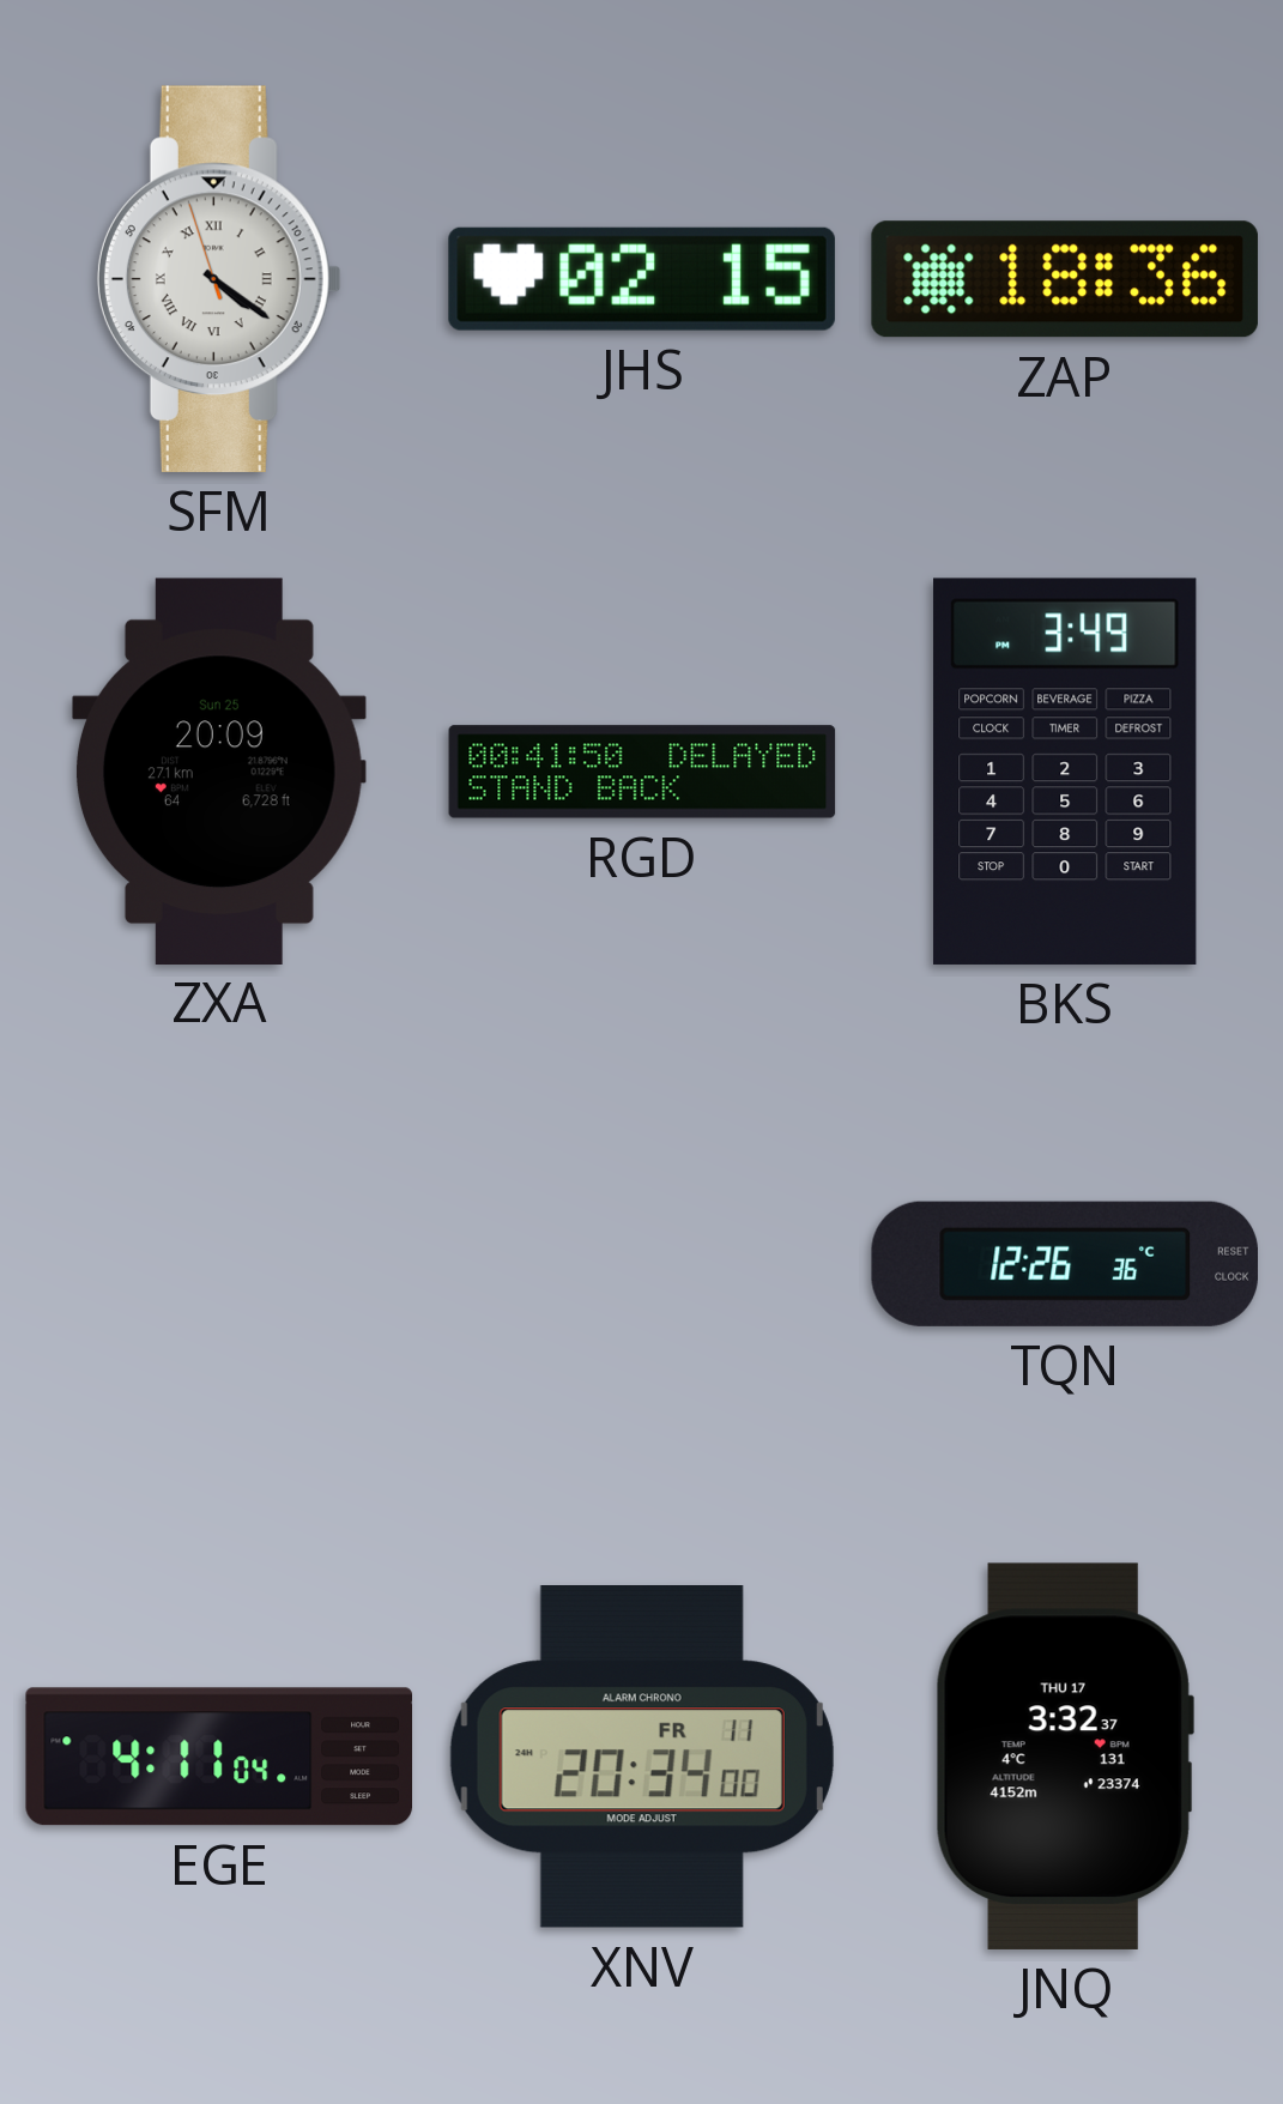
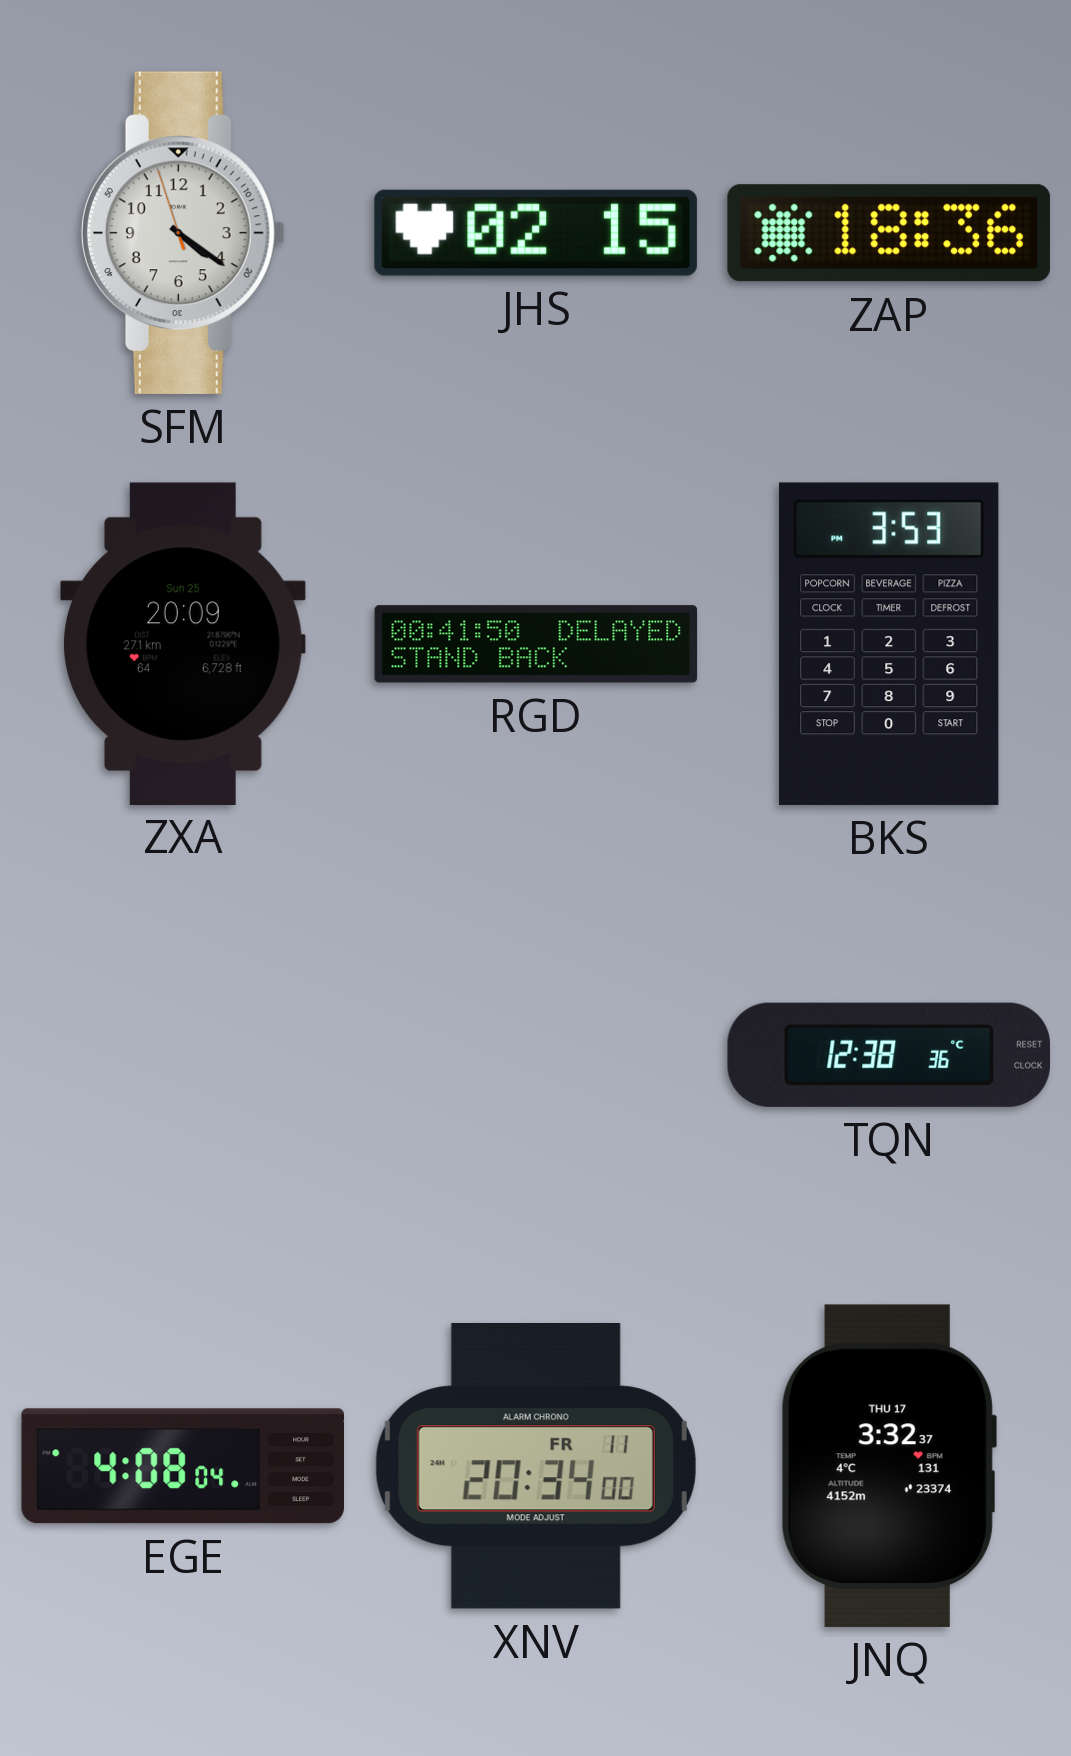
SFM numerals: Roman -> Arabic (183, 233)
BKS: 3:49 -> 3:53 (889, 644)
TQN: 12:26 -> 12:38 (888, 1055)
EGE: 4:11 -> 4:08 (182, 1466)
